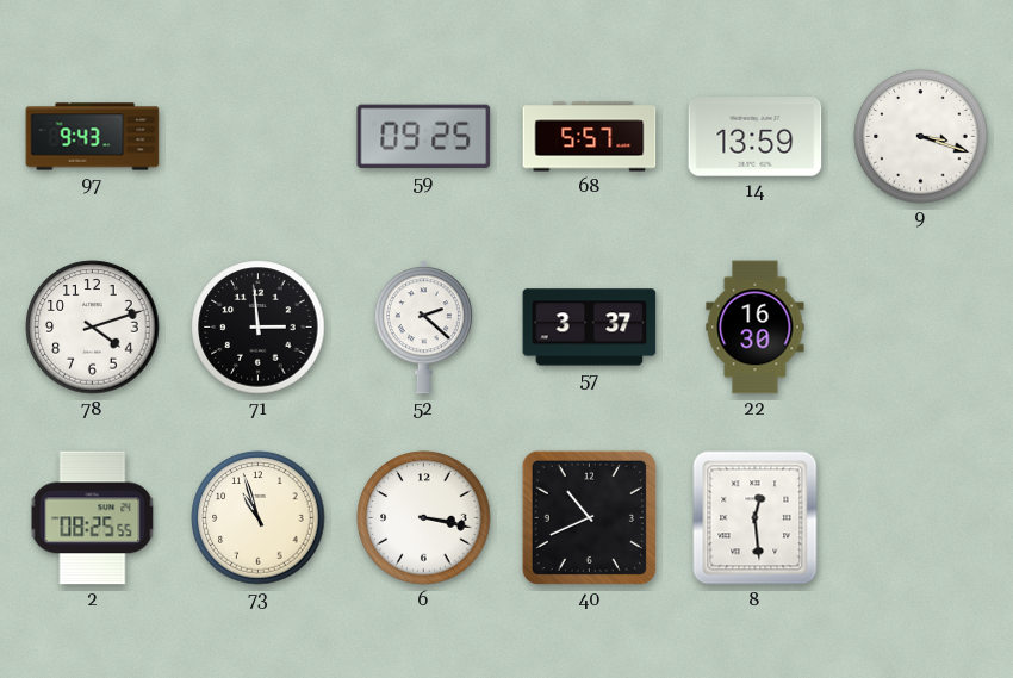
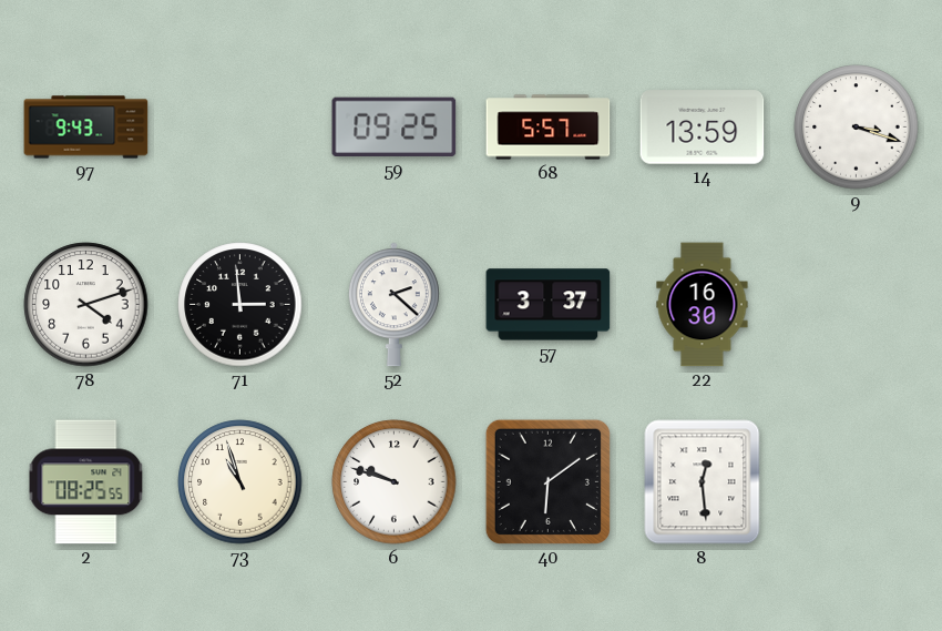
6: 3:17 -> 9:48 (395, 482)
40: 10:41 -> 6:09 (547, 481)
